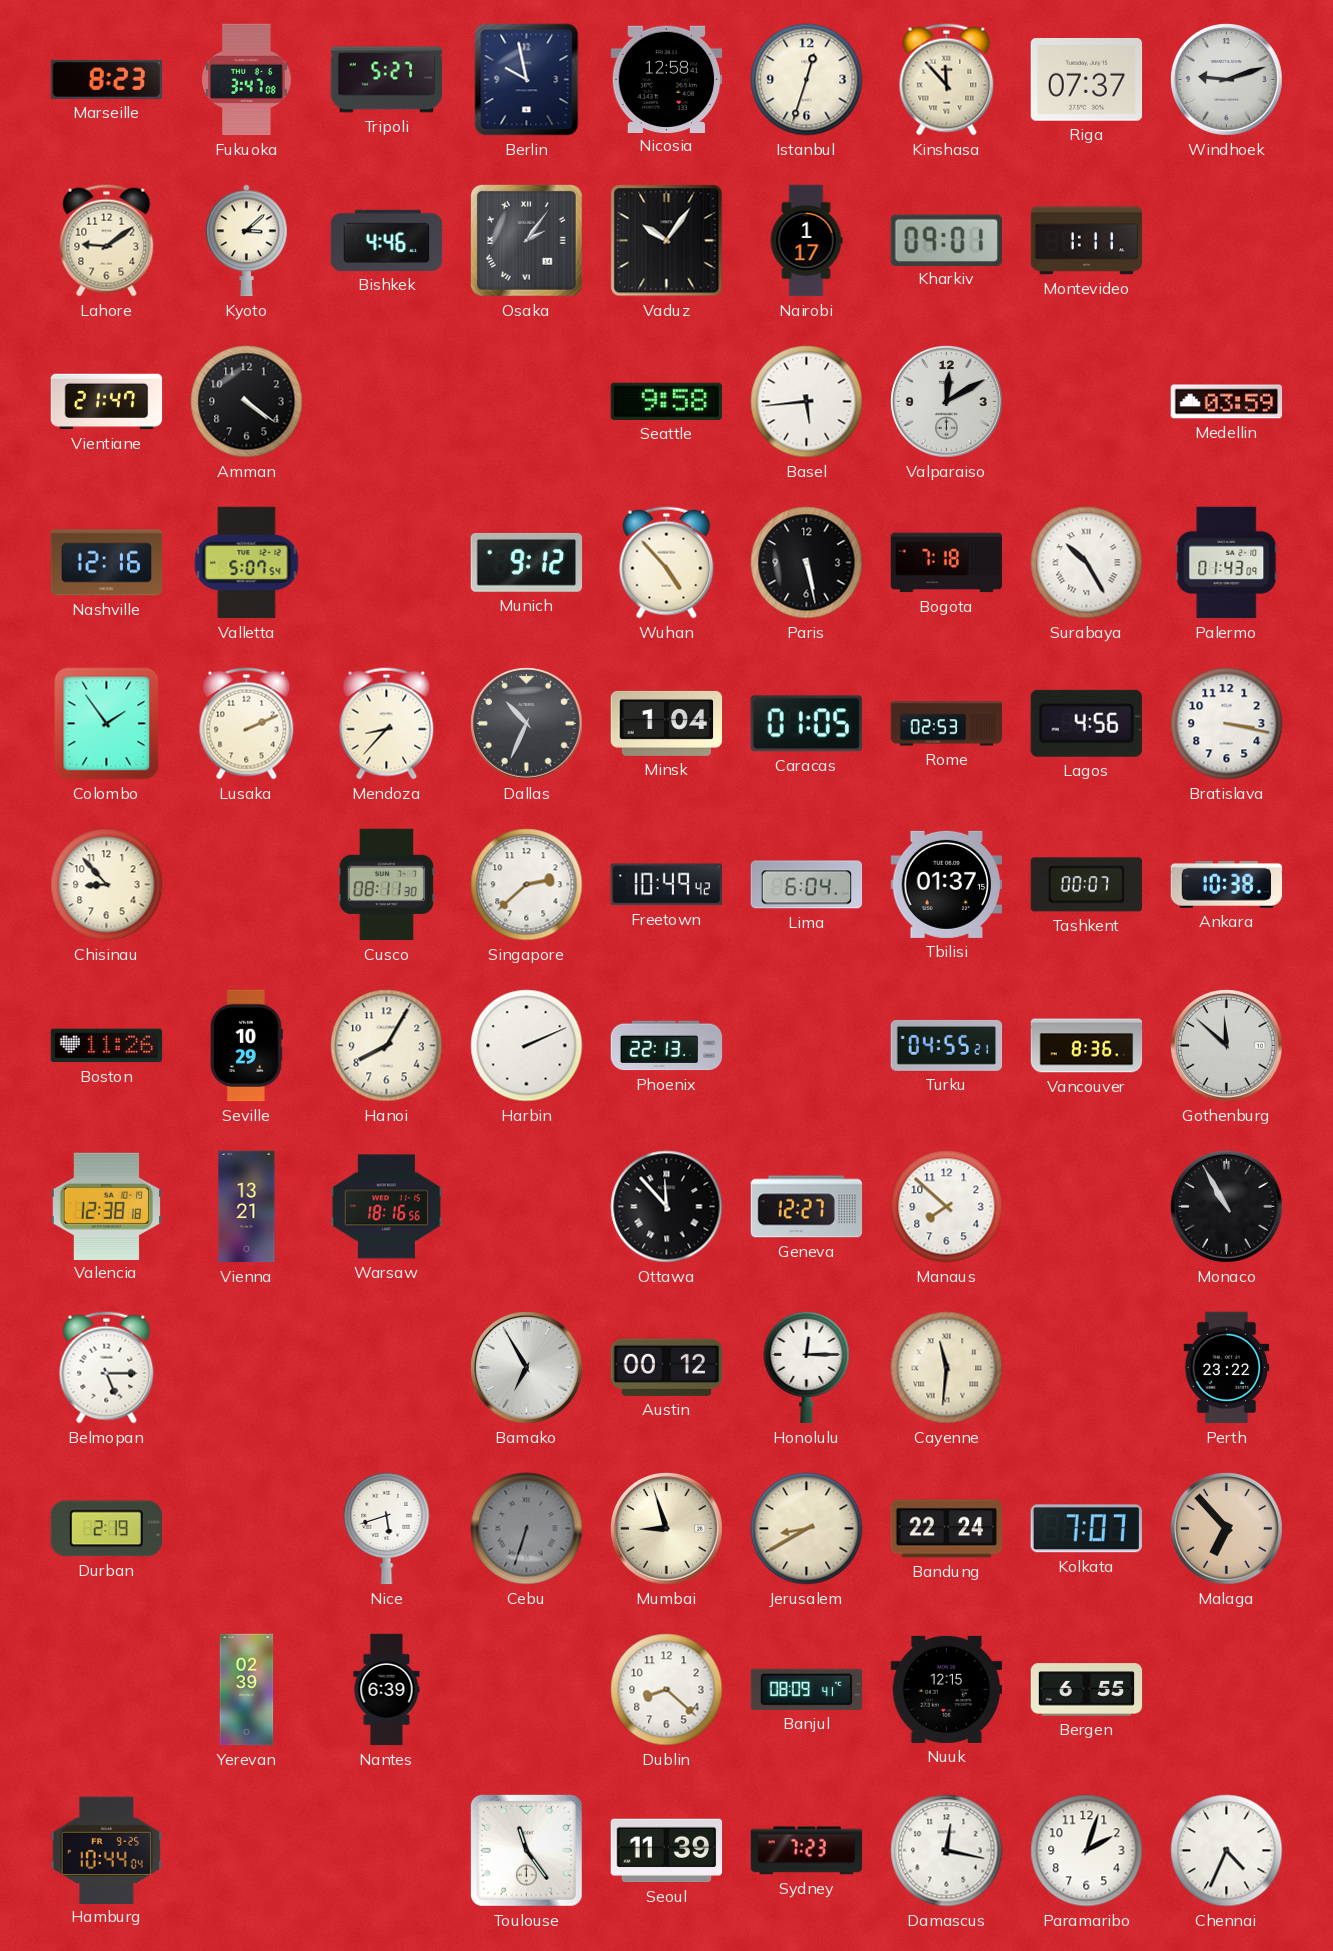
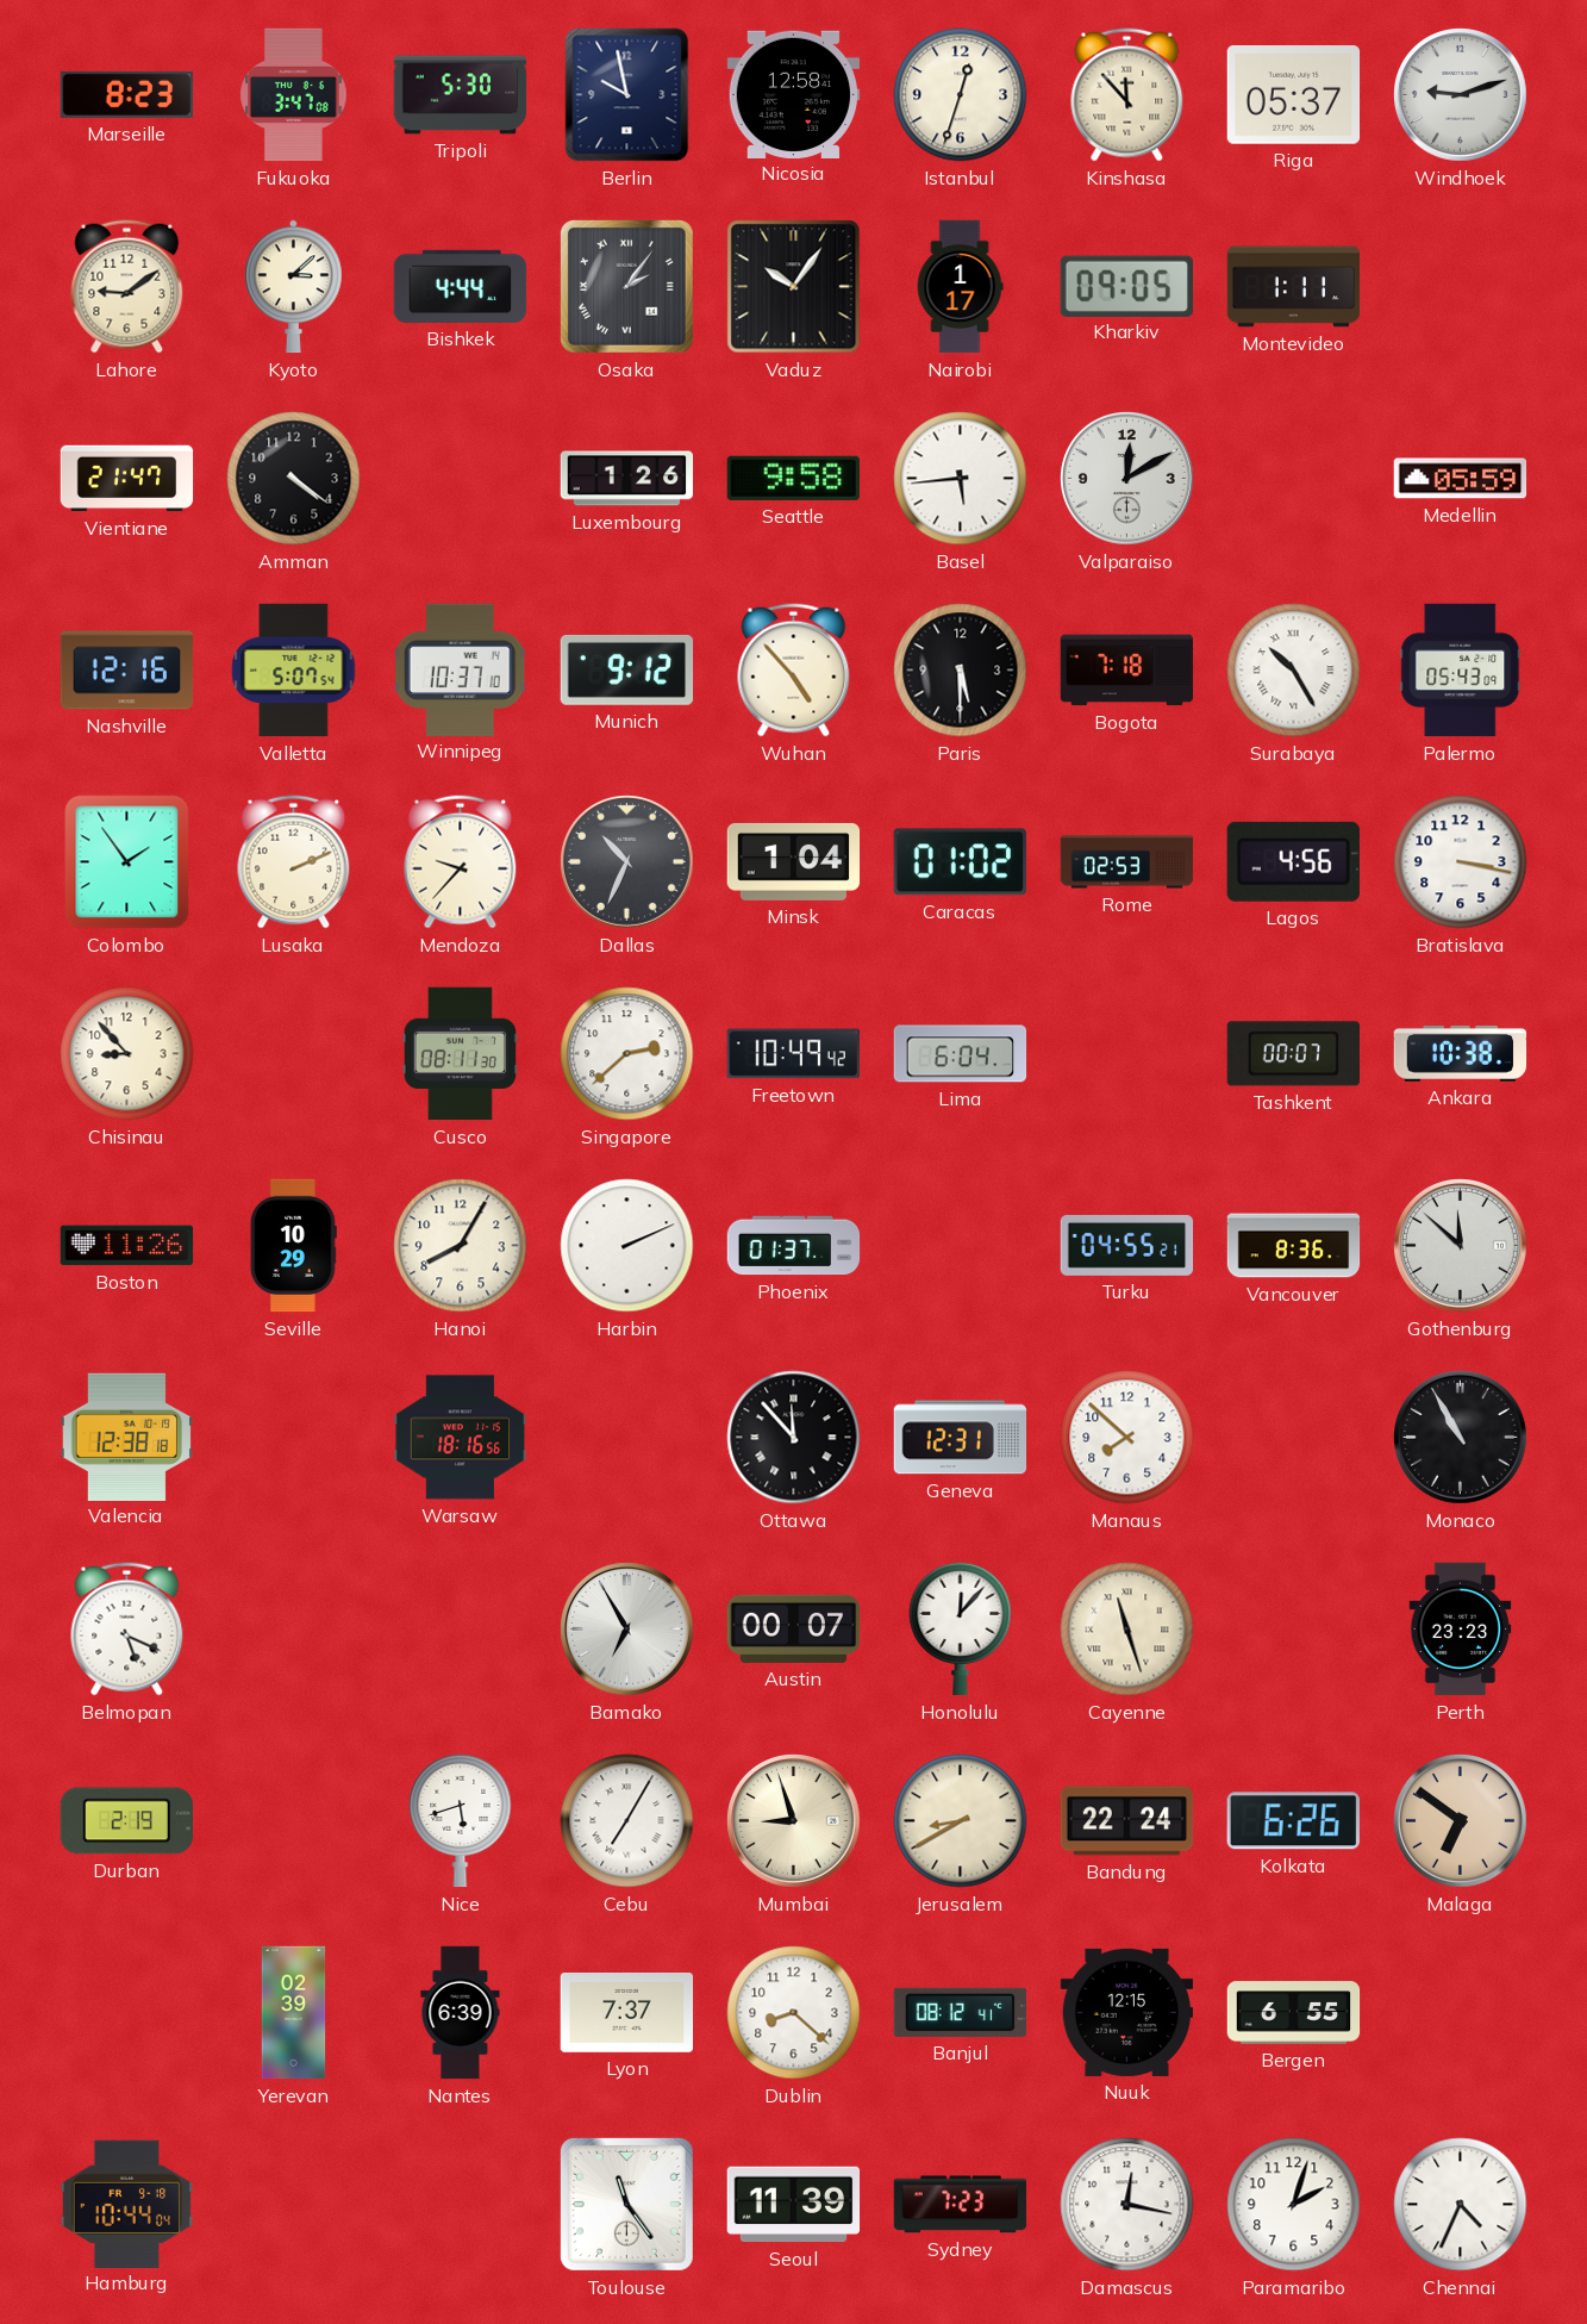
Tripoli: 5:27 -> 5:30 (461, 95)
Riga: 07:37 -> 05:37 (1294, 95)
Bishkek: 4:46 -> 4:44 (461, 286)
Kharkiv: 09:01 -> 09:05 (1126, 286)
Luxembourg: none -> 1:26 (627, 479)
Medellin: 03:59 -> 05:59 (1461, 479)
Winnipeg: none -> 10:37 (460, 669)
Paris: 5:28 -> 5:30 (961, 671)
Palermo: 01:43 -> 05:43 (1461, 671)
Mendoza: 8:37 -> 9:37 (461, 862)
Caracas: 01:05 -> 01:02 (960, 862)
Tbilisi: 01:37 -> none (947, 884)
Phoenix: 22:13 -> 01:37 (794, 1246)
Vienna: 13:21 -> none (247, 1207)
Geneva: 12:27 -> 12:31 (961, 1438)
Belmopan: 5:15 -> 5:19 (127, 1630)
Austin: 00:12 -> 00:07 (794, 1628)
Honolulu: 12:15 -> 12:07 (961, 1628)
Cayenne: 11:31 -> 11:27 (1127, 1630)
Perth: 23:22 -> 23:23 (1461, 1630)
Cebu: 6:33 -> 7:05 (627, 1821)
Cebu dial: grey -> white (627, 1821)
Kolkata: 7:07 -> 6:26 (1293, 1821)
Malaga: 6:53 -> 6:51 (1461, 1821)
Lyon: none -> 7:37 (627, 2013)
Banjul: 08:09 -> 08:12 (960, 2012)
Hamburg date: FR 9-25 -> FR 9-18 (127, 2204)
